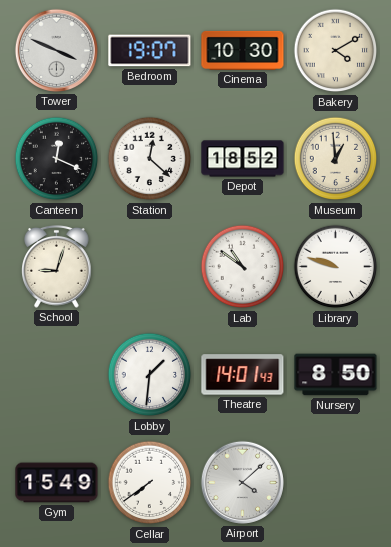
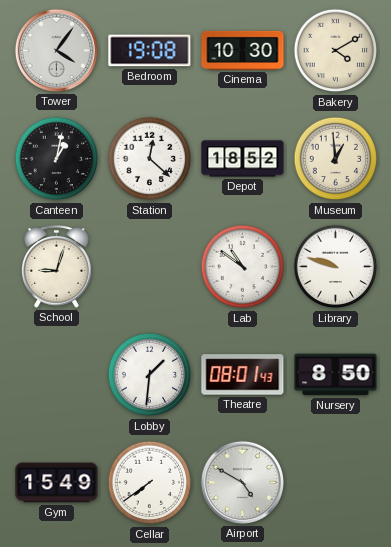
Tower: 3:49 -> 4:06 (56, 50)
Bedroom: 19:07 -> 19:08 (150, 51)
Canteen: 12:19 -> 1:02 (57, 159)
Theatre: 14:01 -> 08:01 (243, 375)
Airport: 4:08 -> 4:50 (242, 482)
